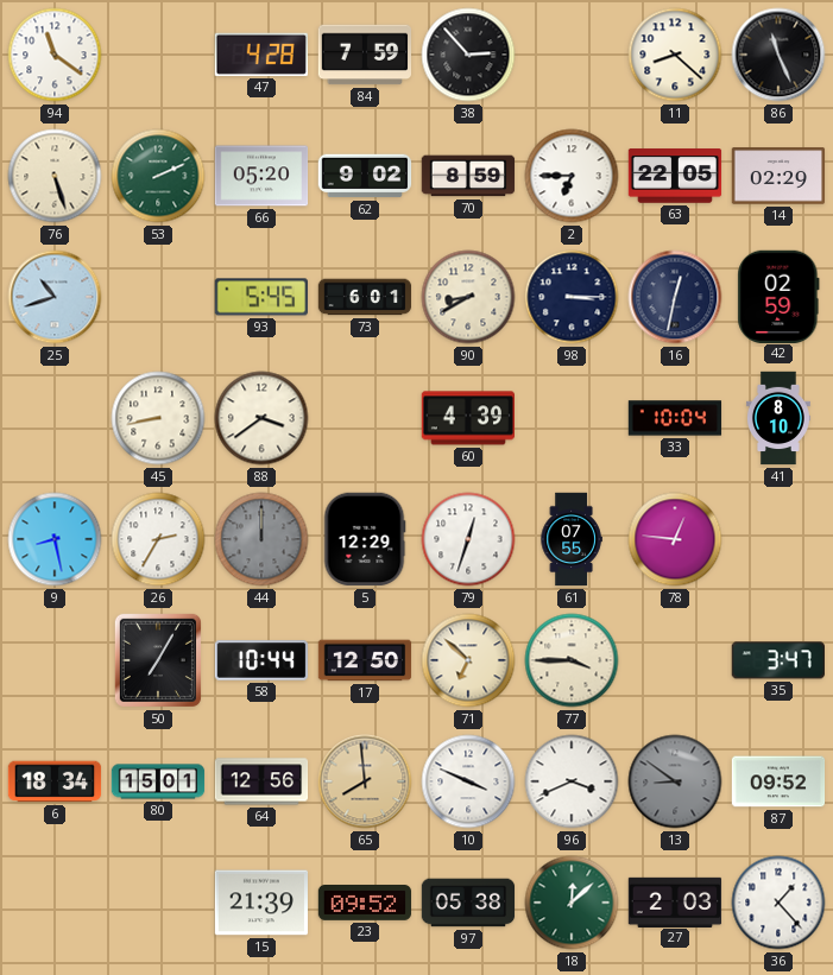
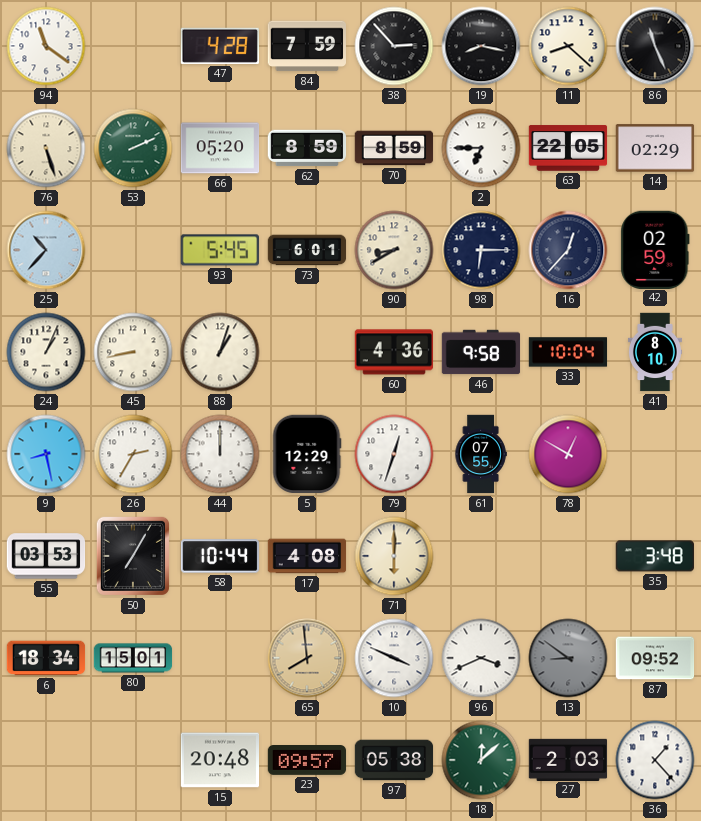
19: none -> 8:17 (481, 46)
62: 9:02 -> 8:59 (307, 148)
25: 10:42 -> 10:37 (46, 250)
98: 3:15 -> 6:15 (481, 250)
16: 12:32 -> 12:37 (568, 250)
24: none -> 1:04 (46, 352)
88: 3:39 -> 1:03 (220, 352)
60: 4:39 -> 4:36 (393, 352)
46: none -> 9:58 (481, 352)
44 dial: grey -> white (220, 454)
78: 12:46 -> 12:50 (568, 454)
55: none -> 03:53 (46, 556)
17: 12:50 -> 4:08 (307, 556)
71: 6:52 -> 6:00 (394, 556)
77: 3:45 -> none (572, 660)
35: 3:47 -> 3:48 (655, 556)
64: 12:56 -> none (261, 781)
15: 21:39 -> 20:48 (220, 760)
23: 09:52 -> 09:57 (307, 761)
